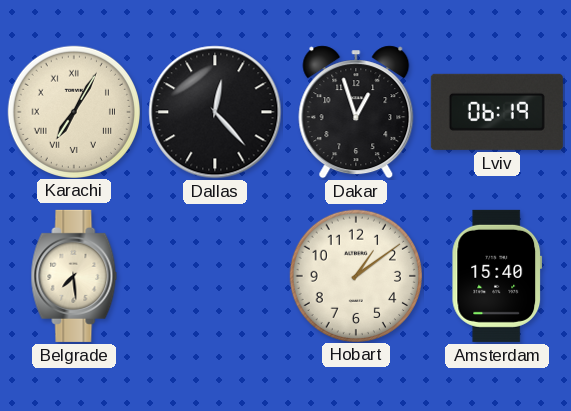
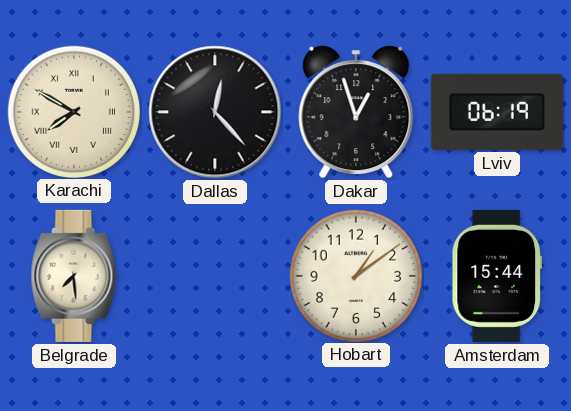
Karachi: 7:05 -> 7:50 (73, 111)
Amsterdam: 15:40 -> 15:44 (497, 276)
